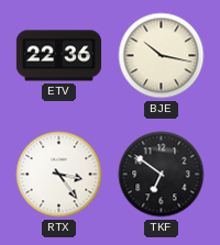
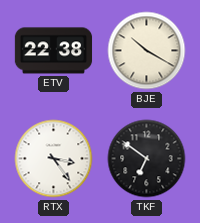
ETV: 22:36 -> 22:38 (54, 51)
BJE: 10:17 -> 10:20 (147, 51)
